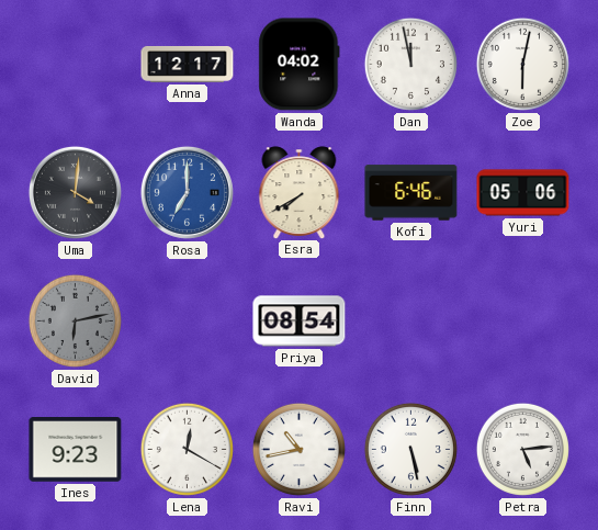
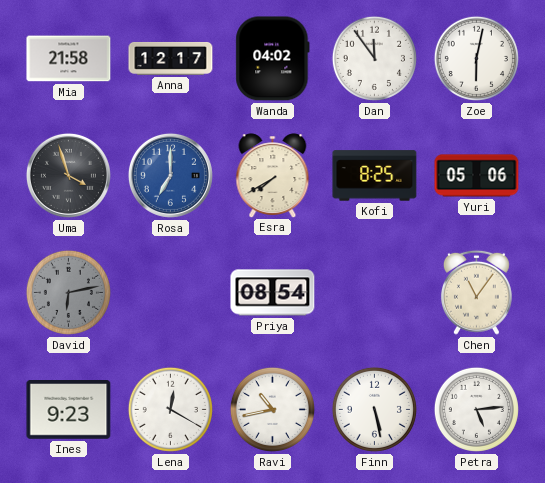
Mia: none -> 21:58 (69, 59)
Dan: 11:58 -> 11:54 (374, 58)
Uma: 4:01 -> 3:57 (68, 175)
Kofi: 6:46 -> 8:25 (375, 176)
Chen: none -> 11:06 (476, 292)
